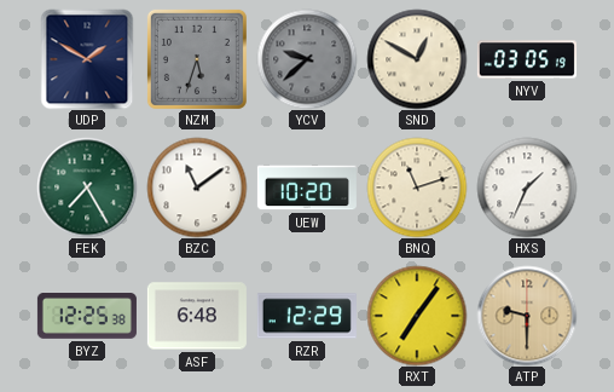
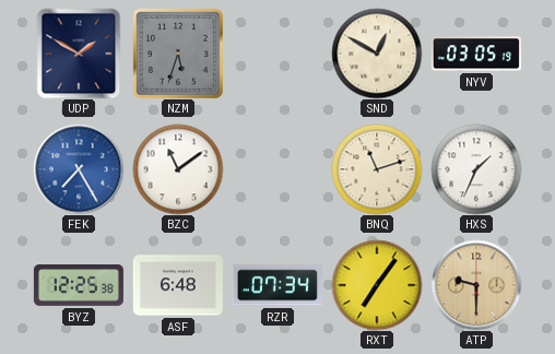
YCV: 9:38 -> none (307, 59)
FEK dial: green -> blue (79, 169)
UEW: 10:20 -> none (307, 188)
RZR: 12:29 -> 07:34 (277, 285)
